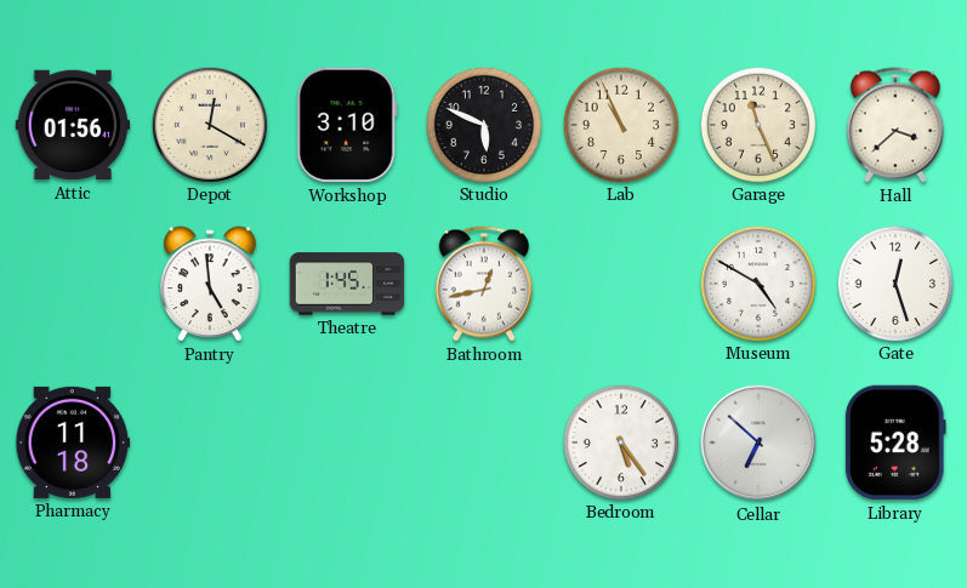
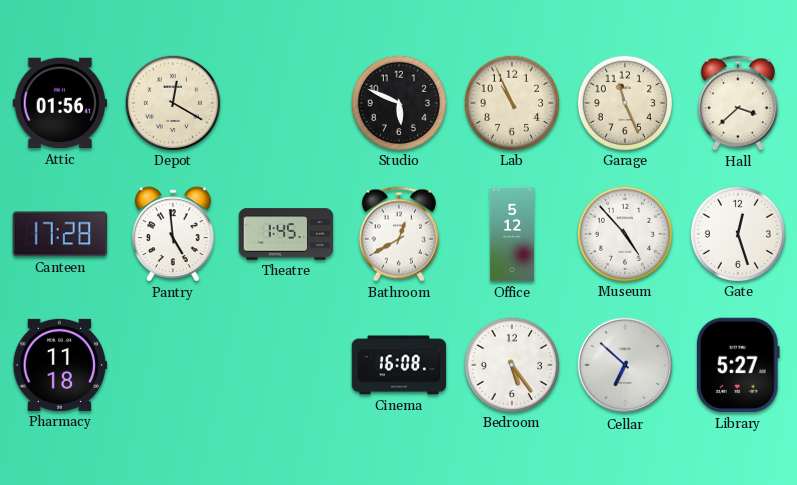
Workshop: 3:10 -> none (347, 125)
Canteen: none -> 17:28 (60, 234)
Bathroom: 12:43 -> 12:40 (399, 234)
Office: none -> 5:12 (512, 234)
Museum: 4:50 -> 4:53 (624, 233)
Cinema: none -> 16:08 (399, 365)
Library: 5:28 -> 5:27 (738, 365)
